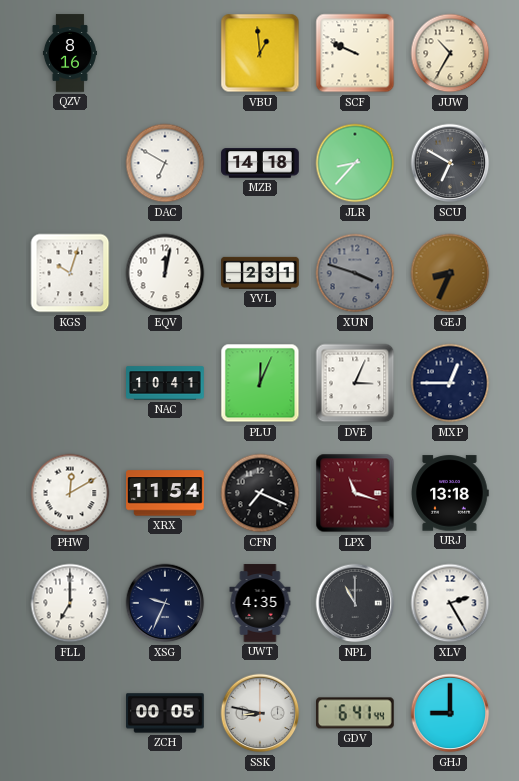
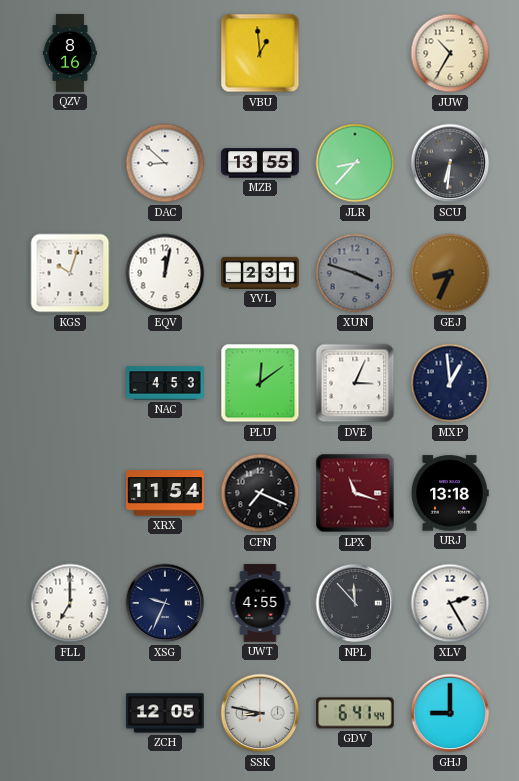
SCF: 9:49 -> none (355, 53)
DAC: 6:50 -> 8:52 (165, 163)
MZB: 14:18 -> 13:55 (260, 163)
SCU: 6:50 -> 6:31 (450, 163)
NAC: 10:41 -> 4:53 (165, 383)
PLU: 12:04 -> 12:09 (260, 383)
MXP: 12:45 -> 12:59 (450, 383)
PHW: 12:10 -> none (70, 493)
UWT: 4:35 -> 4:55 (260, 603)
NPL: 11:00 -> 11:53 (355, 603)
ZCH: 00:05 -> 12:05 (165, 713)
